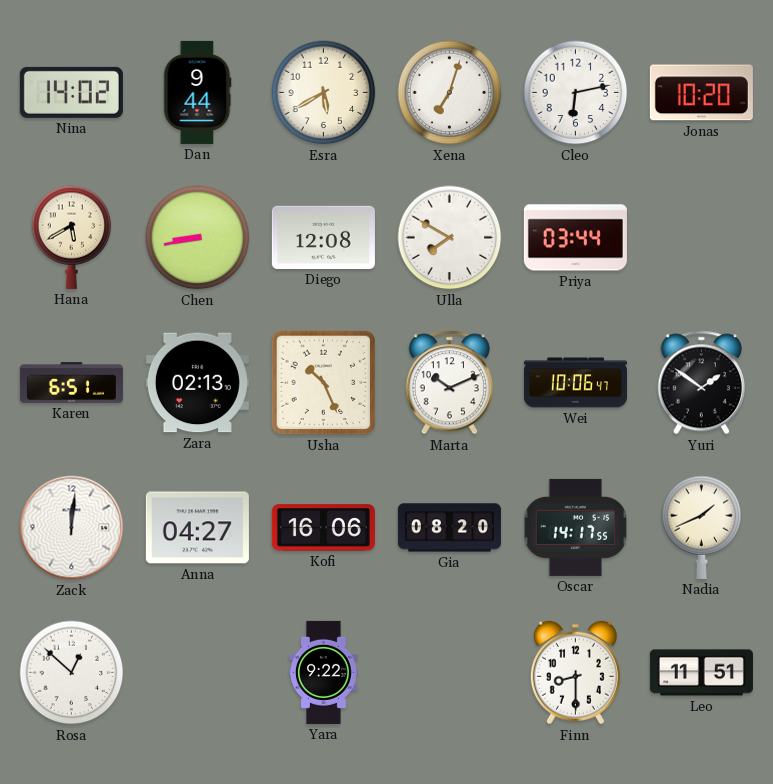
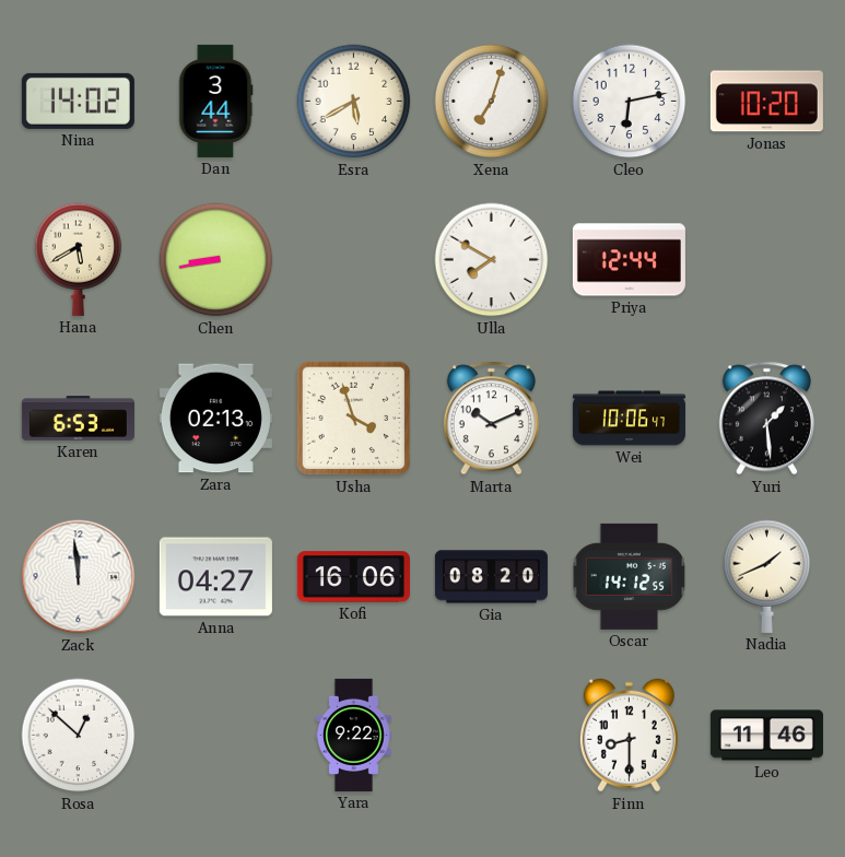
Dan: 9:44 -> 3:44 (216, 101)
Diego: 12:08 -> none (323, 237)
Priya: 03:44 -> 12:44 (629, 260)
Karen: 6:51 -> 6:53 (78, 419)
Usha: 10:26 -> 3:57 (354, 419)
Yuri: 1:51 -> 1:29 (766, 419)
Zack: 12:01 -> 11:59 (79, 577)
Oscar: 14:17 -> 14:12 (630, 576)
Leo: 11:51 -> 11:46 (766, 736)
